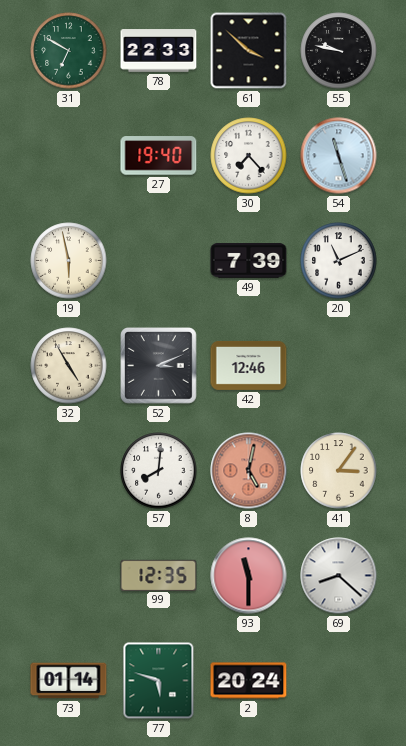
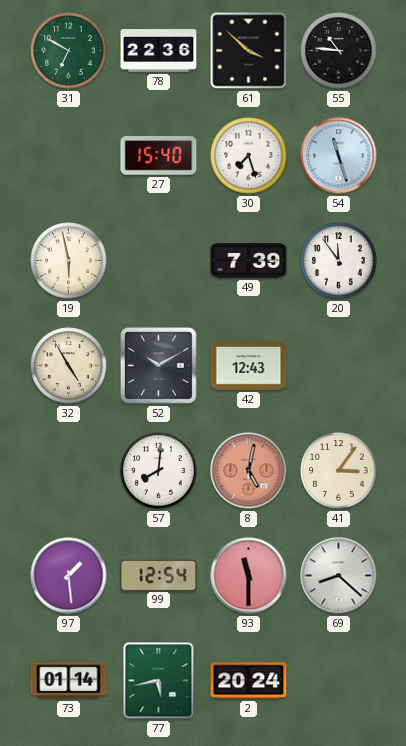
78: 22:33 -> 22:36 (159, 51)
55: 9:47 -> 10:46 (339, 51)
27: 19:40 -> 15:40 (159, 156)
30: 7:23 -> 7:27 (249, 156)
20: 11:11 -> 11:54 (339, 261)
52: 3:11 -> 10:10 (159, 366)
42: 12:46 -> 12:43 (249, 365)
97: none -> 1:29 (69, 576)
99: 12:35 -> 12:54 (159, 575)
77: 5:48 -> 5:43 (159, 681)
